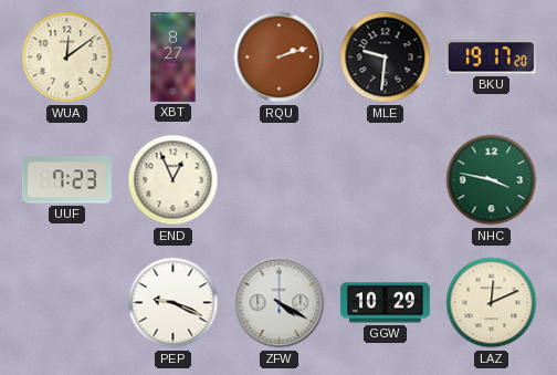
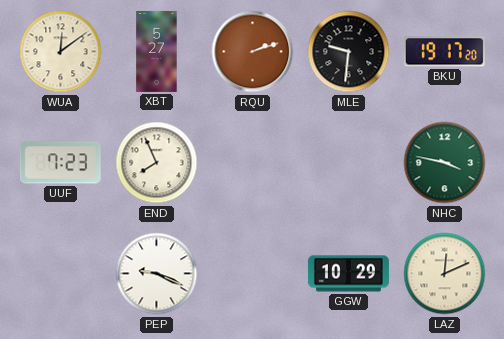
XBT: 8:27 -> 5:27 (157, 51)
END: 12:56 -> 7:56 (157, 163)
ZFW: 4:20 -> none (280, 303)
